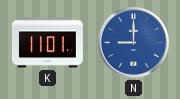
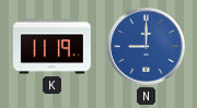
K: 11:01 -> 11:19 (51, 47)
